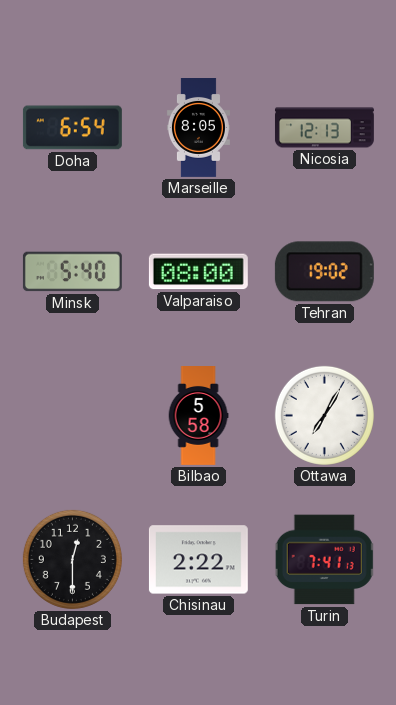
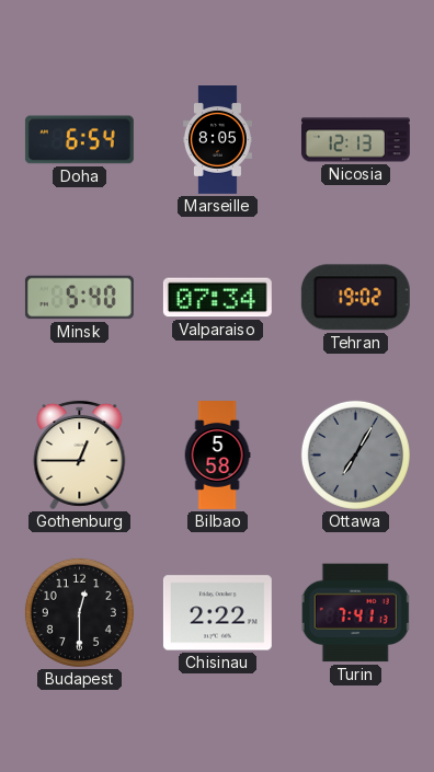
Valparaiso: 08:00 -> 07:34 (217, 298)
Gothenburg: none -> 12:45 (80, 454)
Ottawa dial: white -> grey (355, 454)
